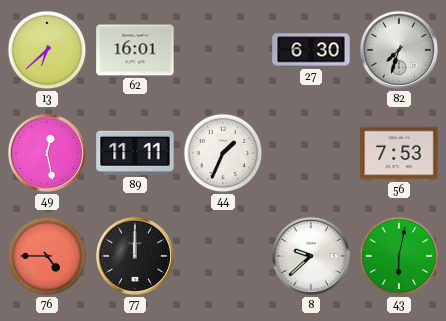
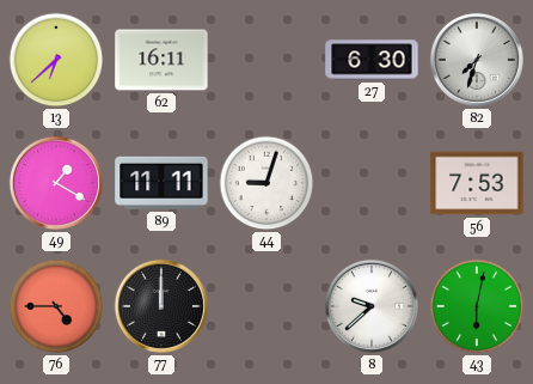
62: 16:01 -> 16:11 (161, 60)
49: 12:28 -> 1:20 (56, 183)
44: 1:34 -> 9:03 (266, 183)
